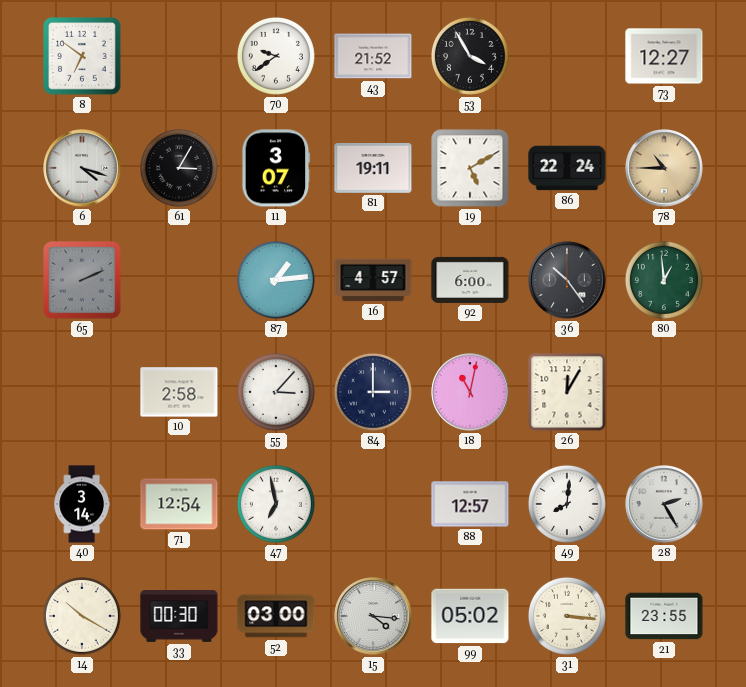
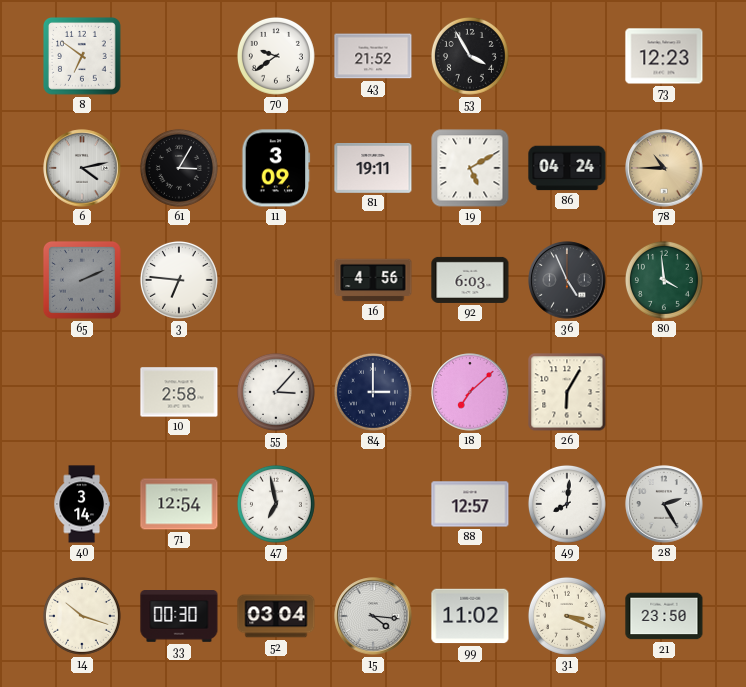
73: 12:27 -> 12:23 (664, 56)
6: 4:18 -> 4:13 (82, 168)
11: 3:07 -> 3:09 (276, 168)
86: 22:24 -> 04:24 (567, 168)
3: none -> 6:46 (179, 280)
87: 1:14 -> none (276, 280)
16: 4:57 -> 4:56 (373, 280)
92: 6:00 -> 6:03 (470, 280)
36: 10:24 -> 4:56 (567, 280)
80: 12:59 -> 3:59 (664, 280)
18: 11:02 -> 7:08 (470, 392)
26: 12:05 -> 6:05 (567, 392)
14: 10:20 -> 10:18 (82, 616)
52: 03:00 -> 03:04 (276, 616)
99: 05:02 -> 11:02 (470, 616)
31: 3:16 -> 3:19 (567, 616)
21: 23:55 -> 23:50 (664, 616)
